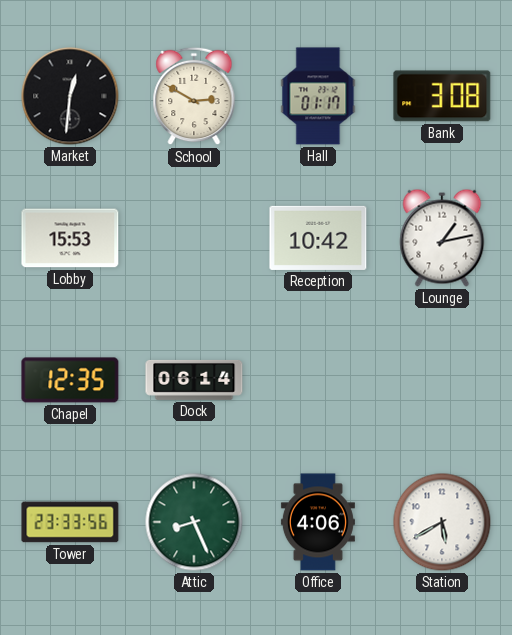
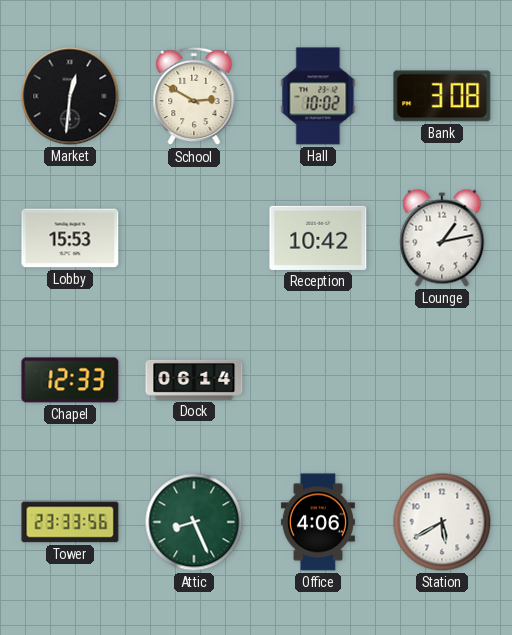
Hall: 01:17 -> 10:02 (318, 96)
Chapel: 12:35 -> 12:33 (70, 380)
